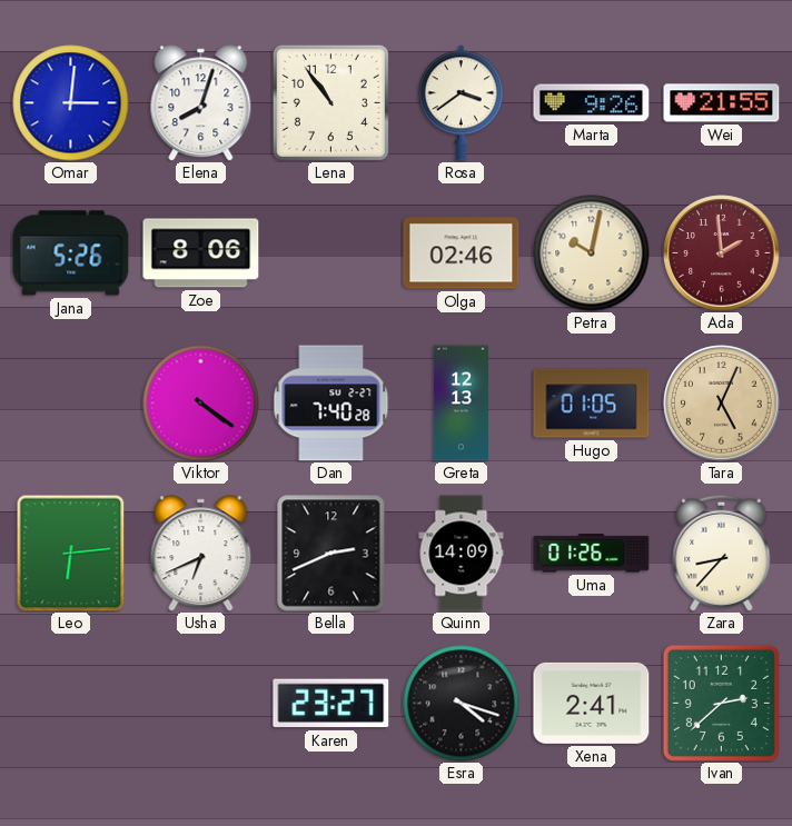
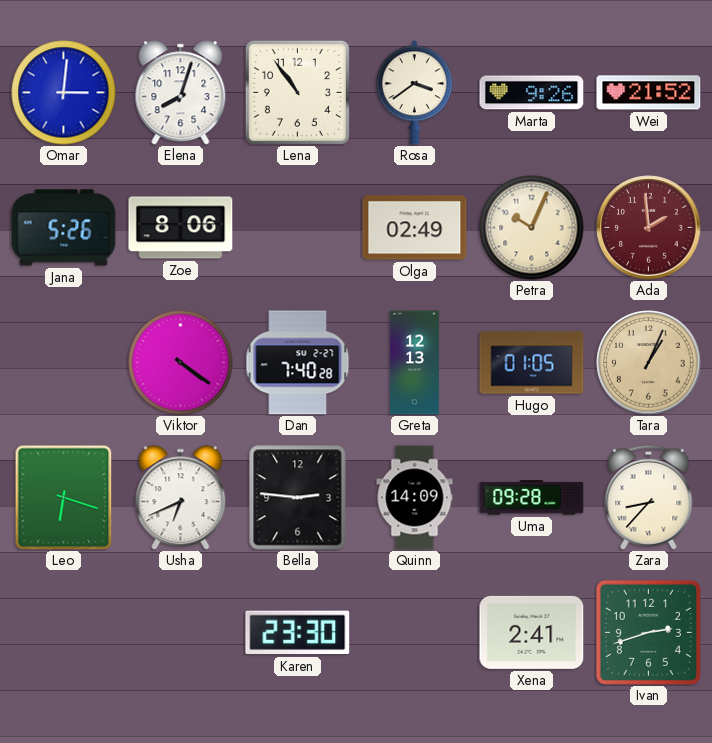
Wei: 21:55 -> 21:52 (649, 93)
Olga: 02:46 -> 02:49 (415, 228)
Petra: 10:02 -> 10:04 (532, 228)
Tara: 5:04 -> 1:04 (649, 363)
Leo: 6:14 -> 6:18 (64, 497)
Bella: 2:41 -> 2:46 (298, 498)
Uma: 01:26 -> 09:28 (532, 498)
Karen: 23:27 -> 23:30 (298, 633)
Esra: 4:18 -> none (462, 704)
Ivan: 2:38 -> 2:42 (648, 632)
